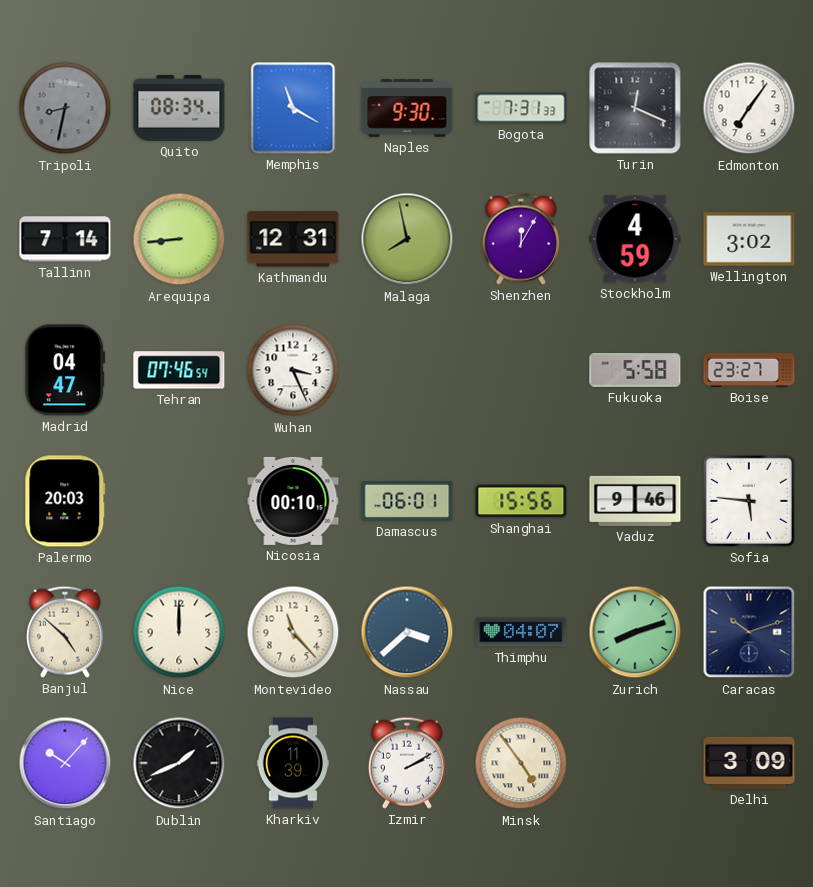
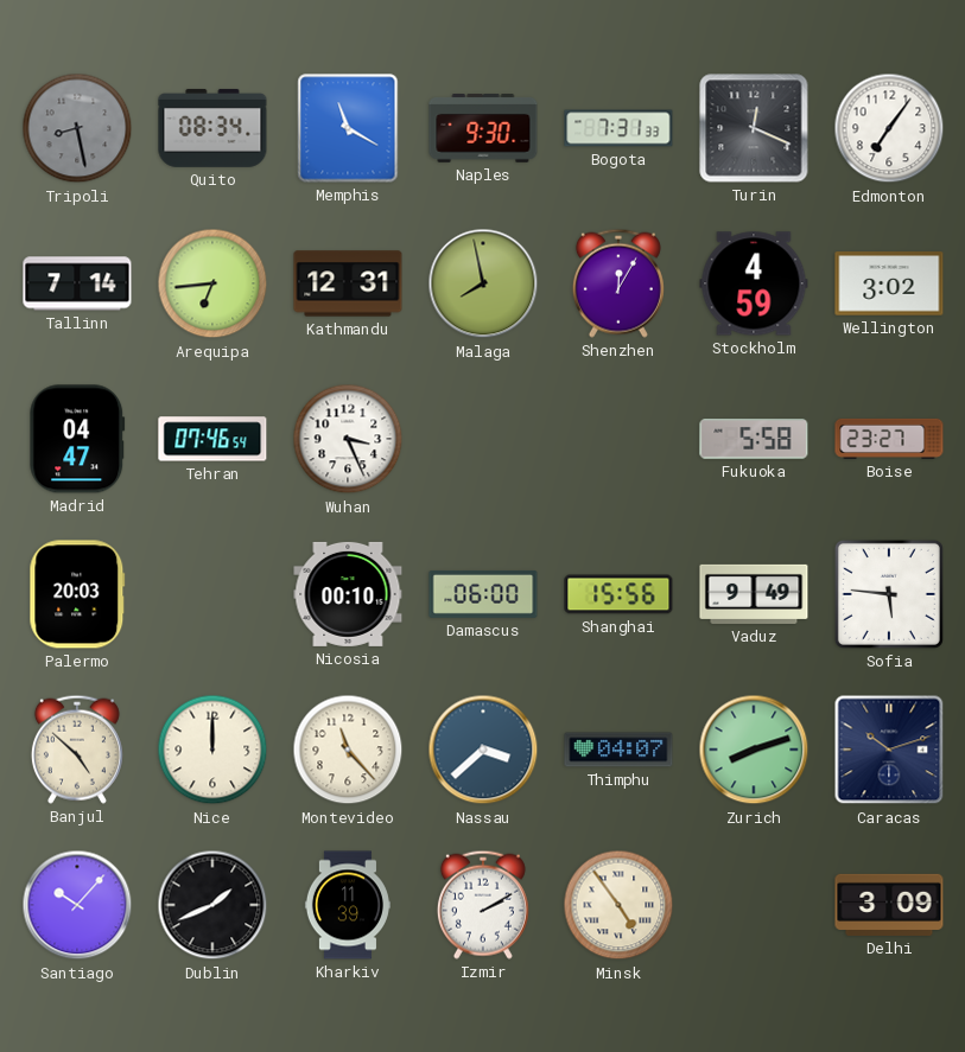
Tripoli: 8:32 -> 8:28 (77, 128)
Arequipa: 8:44 -> 6:44 (212, 283)
Damascus: 06:01 -> 06:00 (483, 594)
Vaduz: 9:46 -> 9:49 (754, 594)
